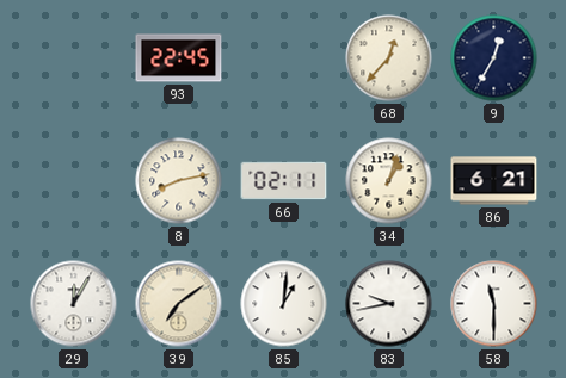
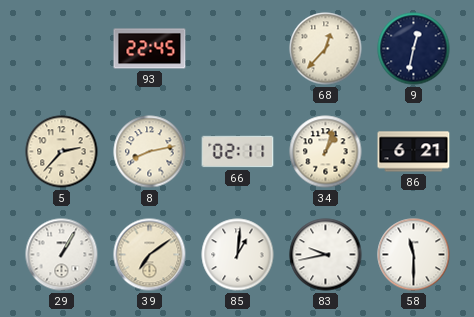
9: 12:35 -> 12:32 (414, 49)
5: none -> 2:37 (62, 152)
29: 12:05 -> 1:05 (62, 255)
